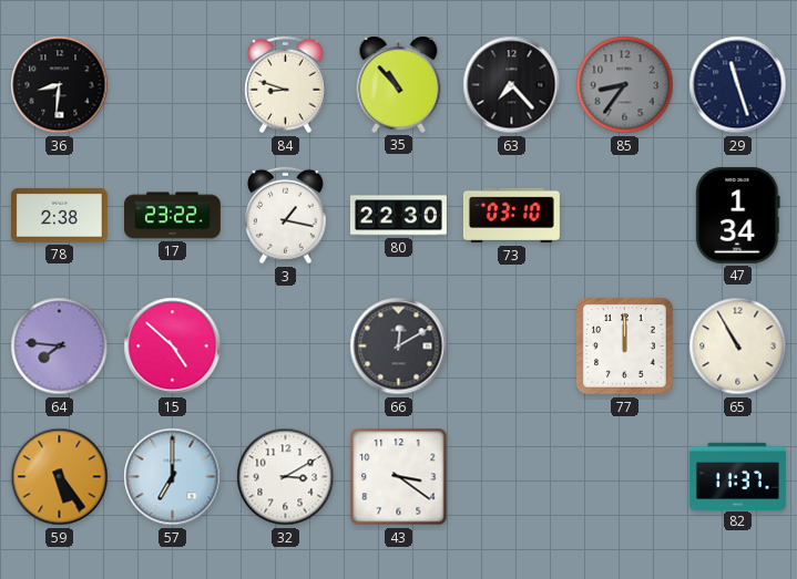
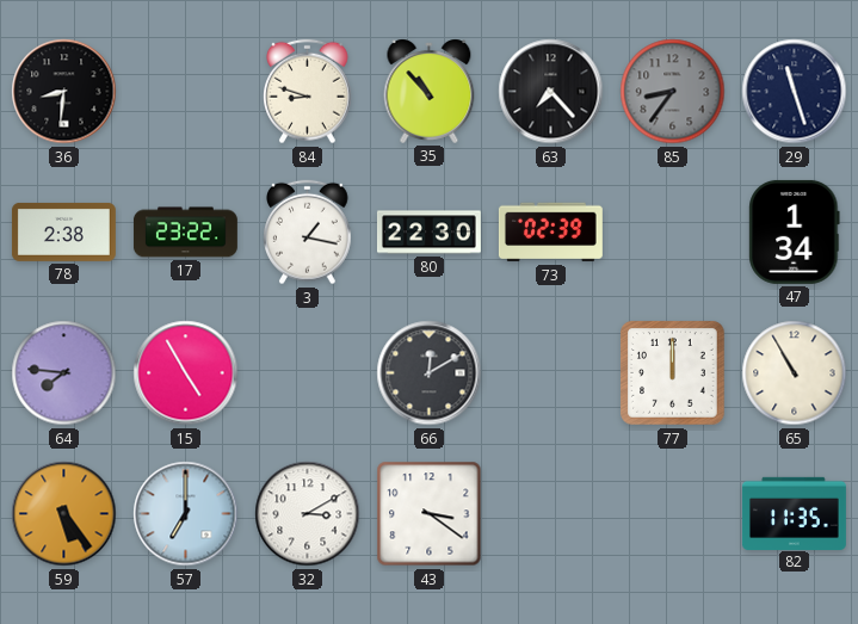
73: 03:10 -> 02:39 (550, 233)
15: 4:52 -> 4:55 (186, 373)
82: 11:37 -> 11:35 (794, 513)
